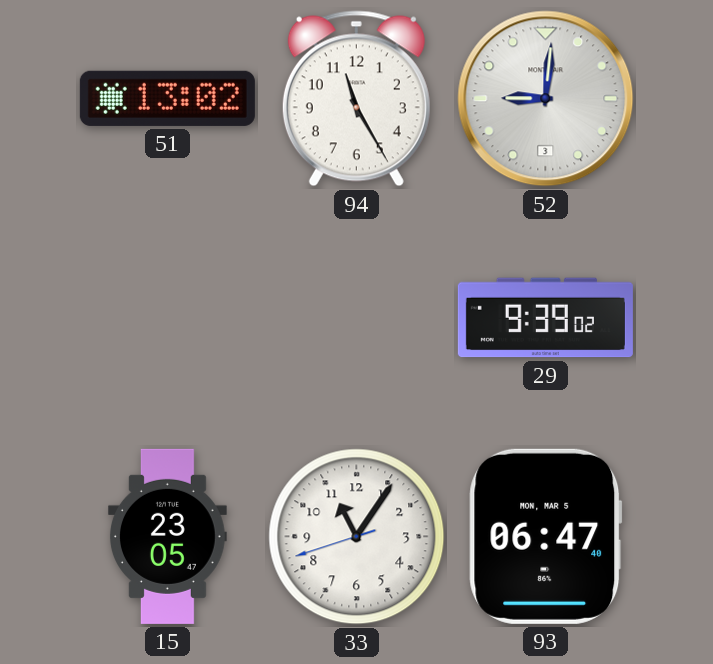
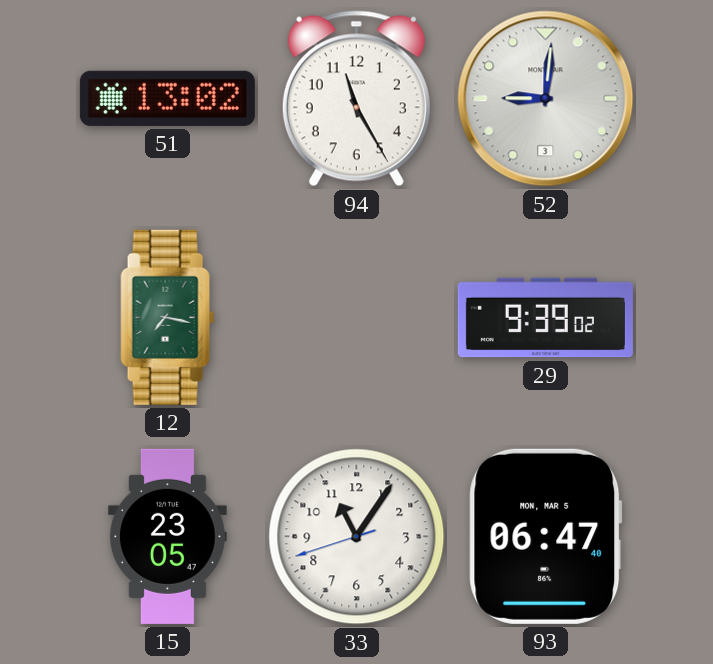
12: none -> 7:17 (168, 317)
